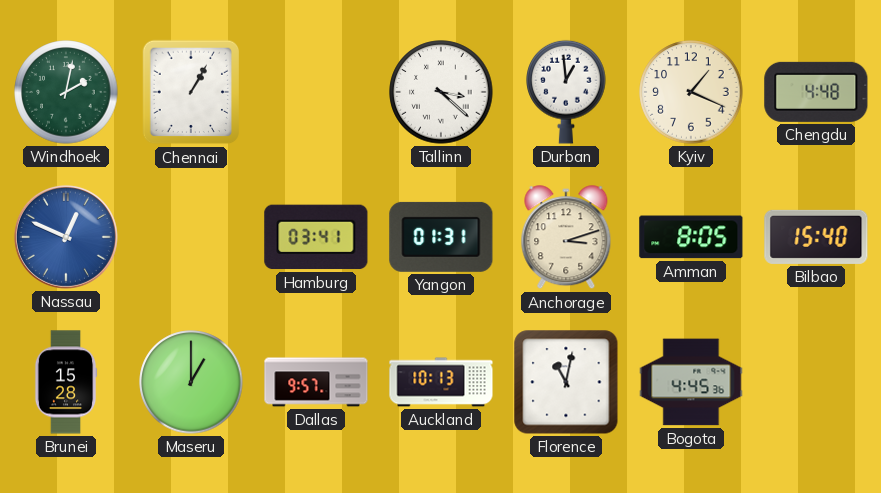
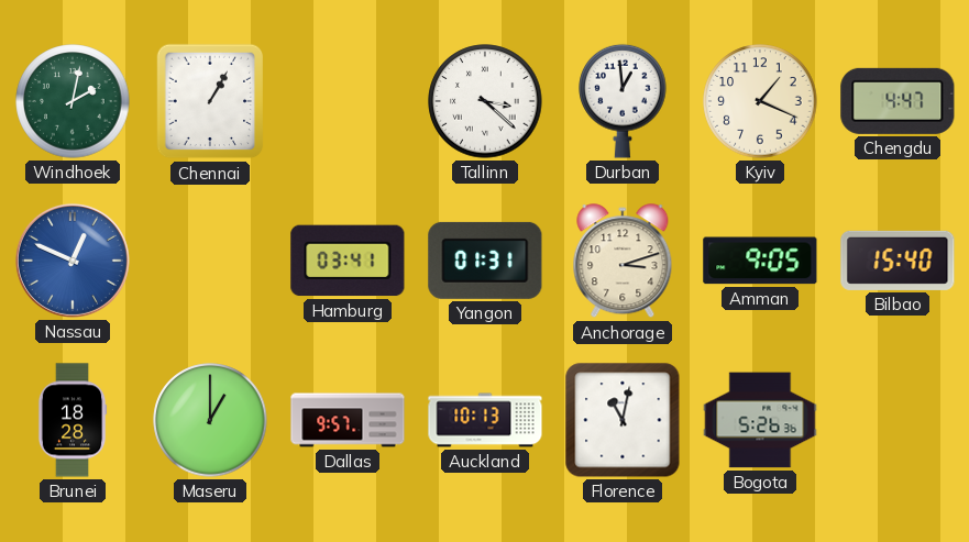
Chengdu: 4:48 -> 4:47 (898, 101)
Amman: 8:05 -> 9:05 (760, 261)
Brunei: 15:28 -> 18:28 (73, 420)
Bogota: 4:45 -> 5:26 (760, 420)
